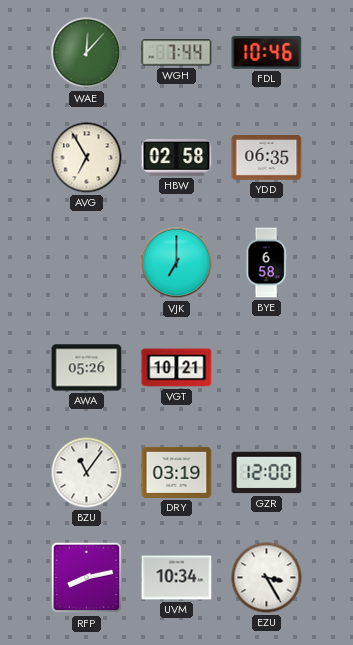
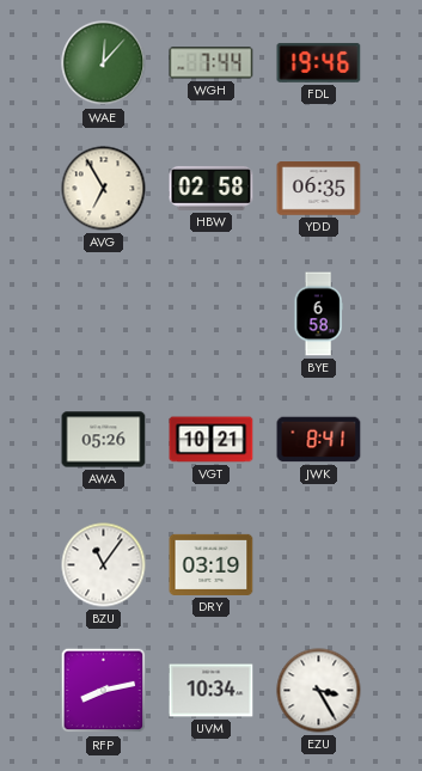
FDL: 10:46 -> 19:46 (319, 63)
VJK: 7:00 -> none (177, 263)
JWK: none -> 8:41 (319, 440)
GZR: 12:00 -> none (267, 473)
